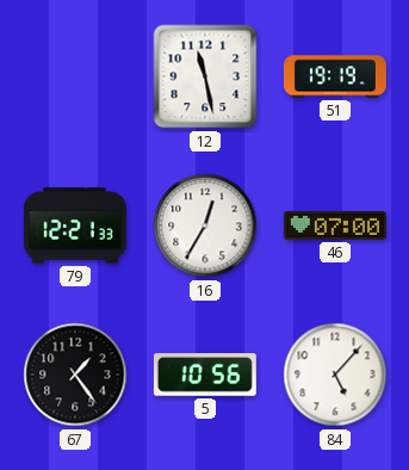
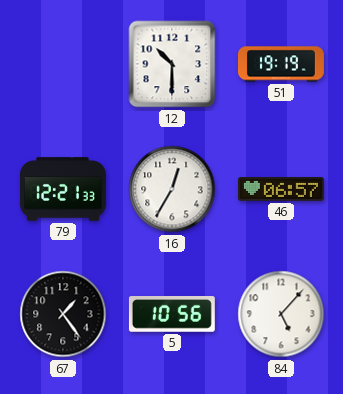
12: 11:28 -> 10:30 (172, 64)
46: 07:00 -> 06:57 (281, 190)
